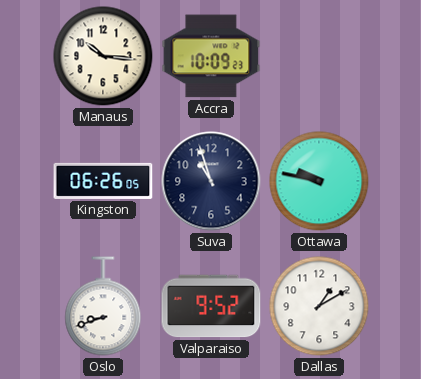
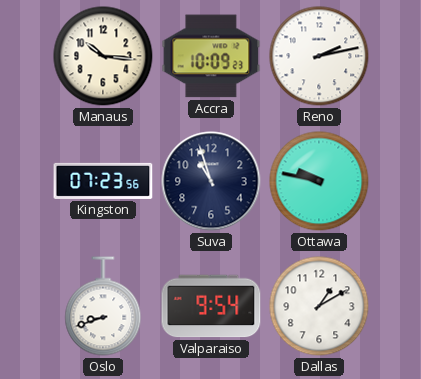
Reno: none -> 2:13 (319, 56)
Kingston: 06:26 -> 07:23 (103, 181)
Valparaiso: 9:52 -> 9:54 (211, 306)
